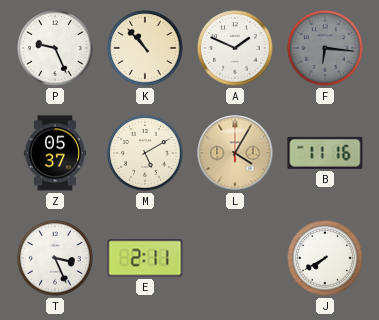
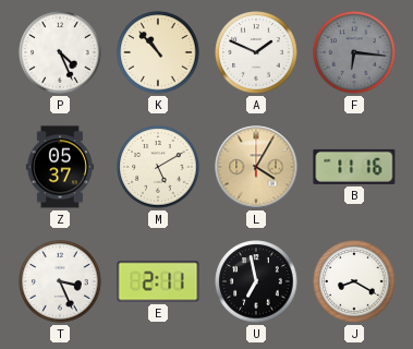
P: 9:26 -> 4:26 (60, 52)
U: none -> 6:58 (256, 281)
J: 7:40 -> 8:20 (354, 281)
